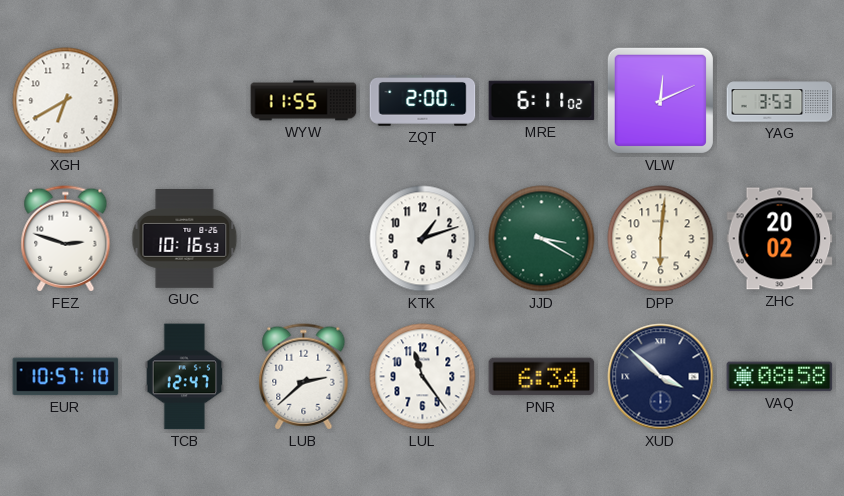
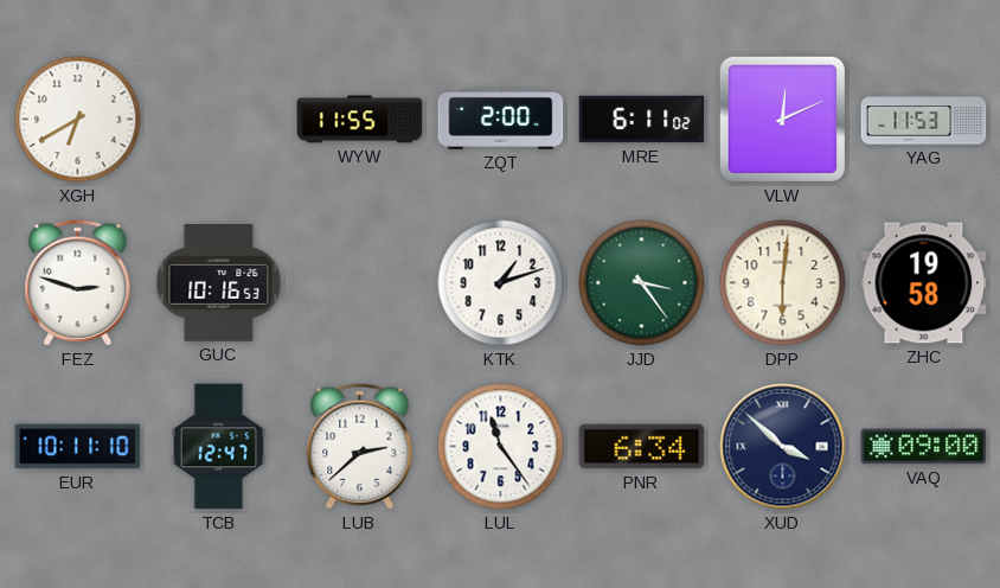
YAG: 3:53 -> 11:53 (924, 120)
JJD: 3:20 -> 3:24 (642, 283)
ZHC: 20:02 -> 19:58 (924, 283)
EUR: 10:57 -> 10:11 (78, 447)
VAQ: 08:58 -> 09:00 (924, 447)
